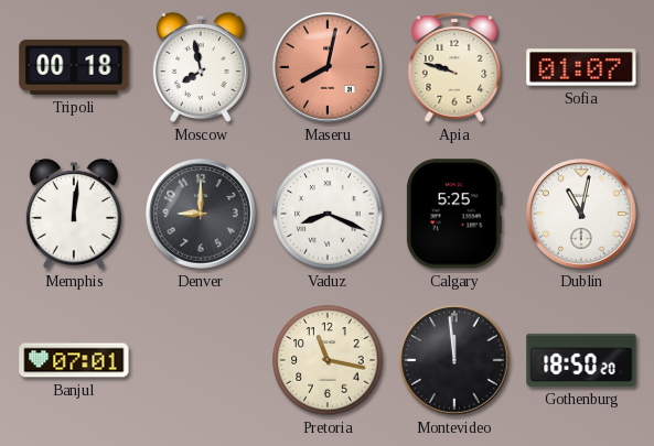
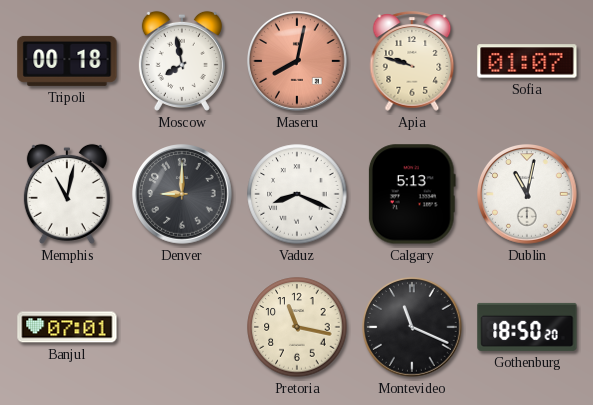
Memphis: 12:01 -> 11:02 (67, 194)
Calgary: 5:25 -> 5:13 (412, 194)
Montevideo: 11:59 -> 11:19 (413, 328)
